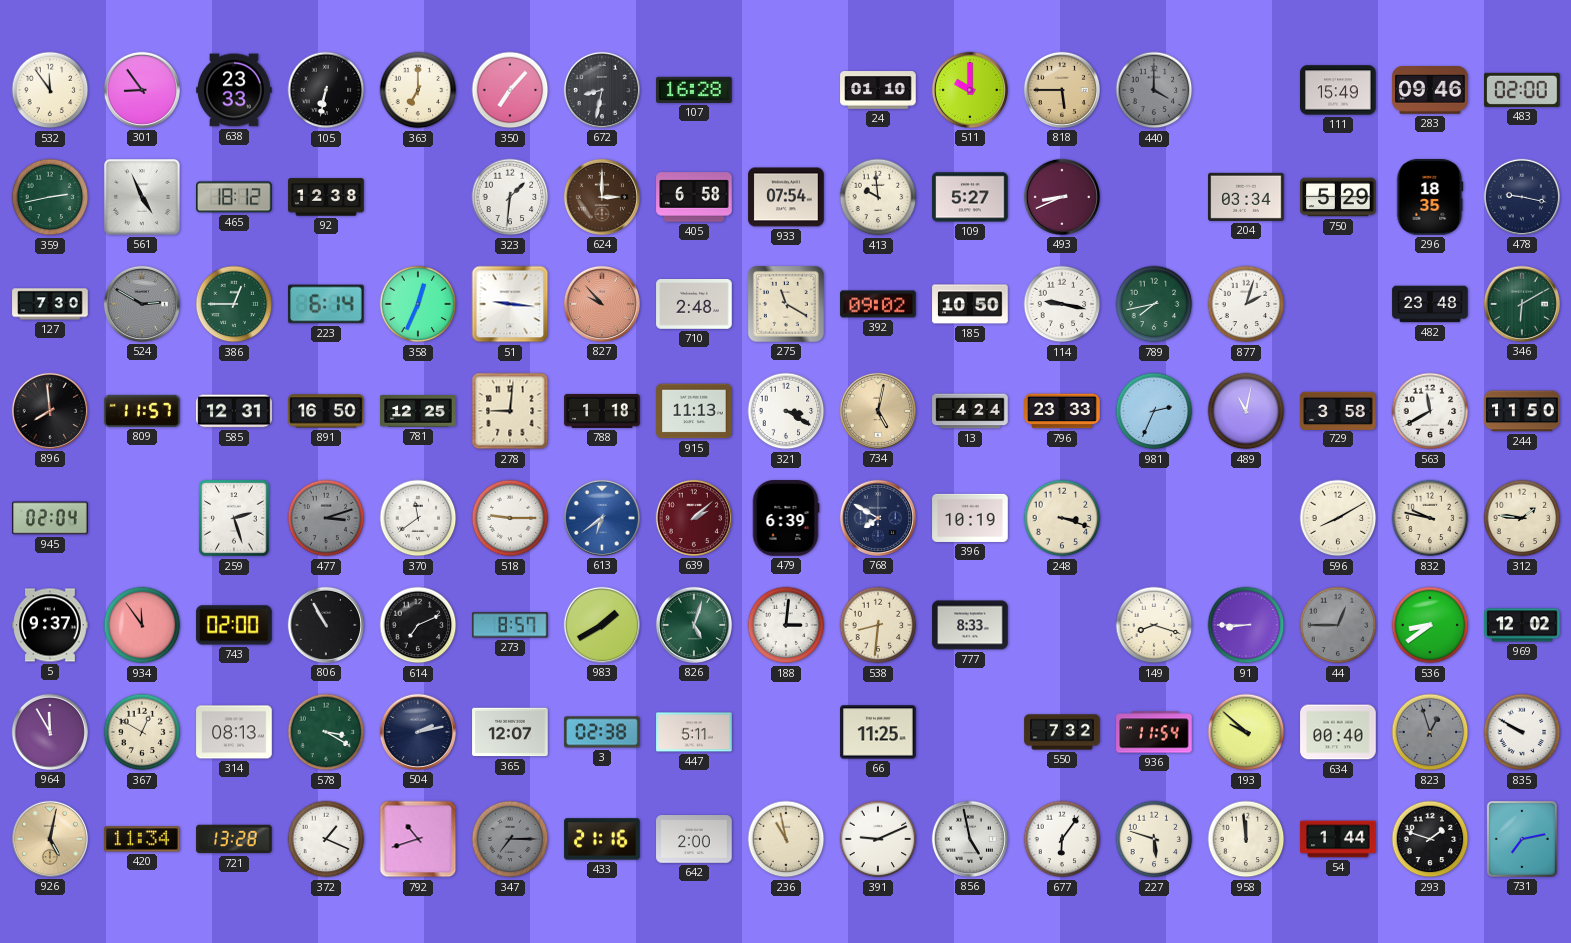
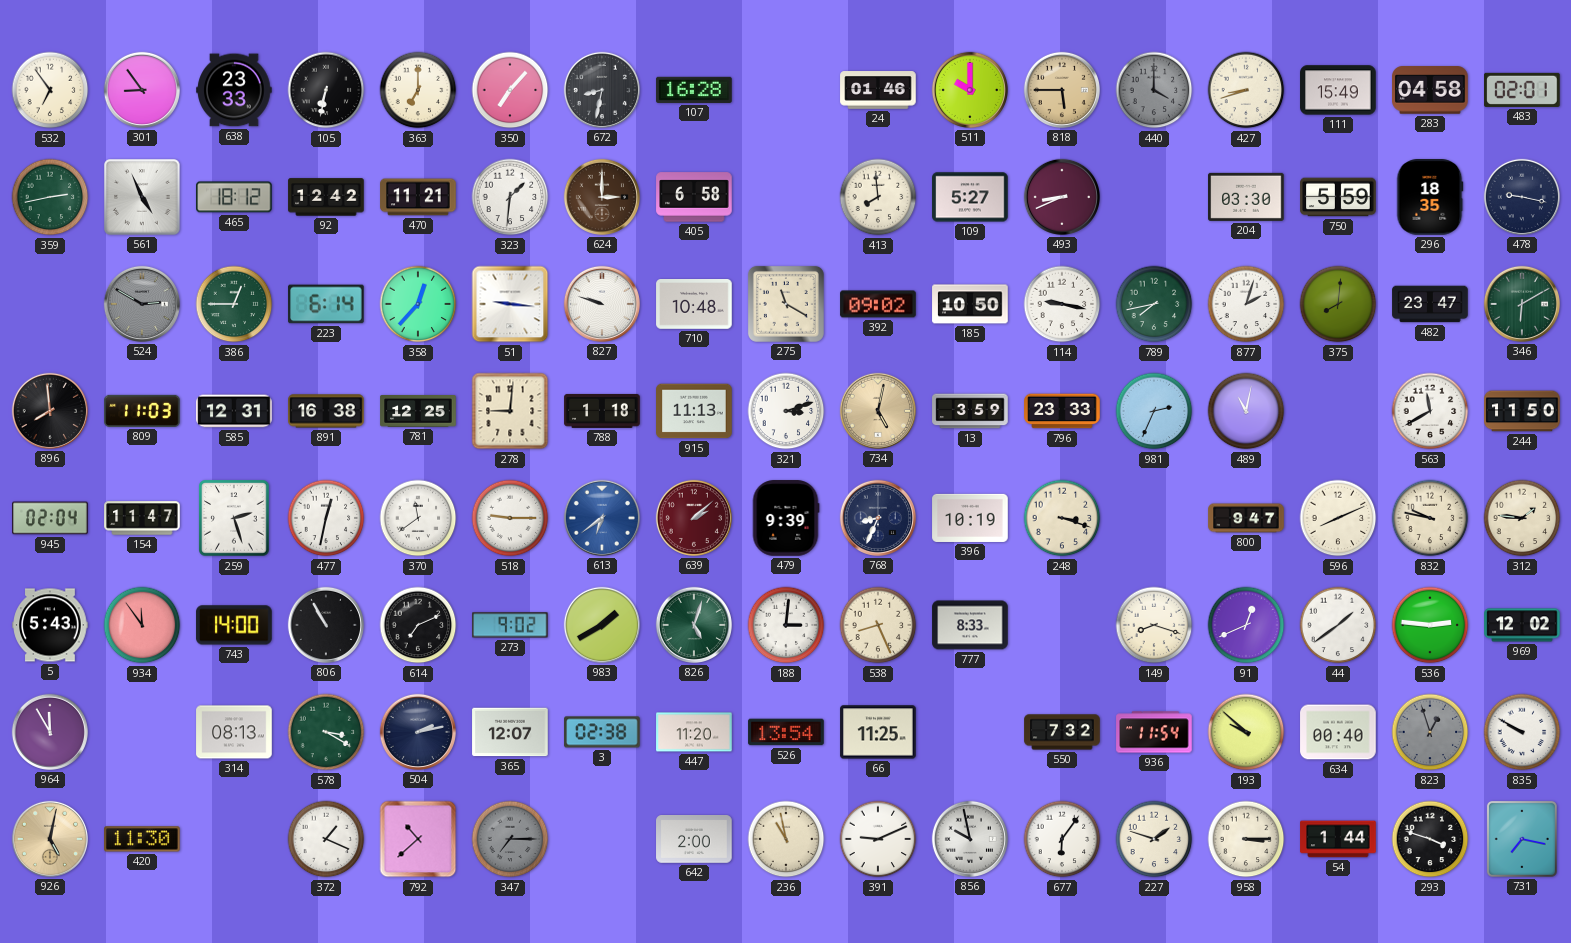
532: 11:54 -> 6:54 (50, 90)
24: 01:10 -> 01:46 (878, 90)
427: none -> 8:42 (1246, 90)
283: 09:46 -> 04:58 (1430, 90)
483: 02:00 -> 02:01 (1522, 90)
92: 12:38 -> 12:42 (326, 197)
470: none -> 11:21 (418, 197)
933: 07:54 -> none (786, 197)
413: 9:59 -> 7:59 (878, 197)
204: 03:34 -> 03:30 (1246, 197)
750: 5:29 -> 5:59 (1338, 197)
127: 7:30 -> none (50, 304)
358: 12:34 -> 12:37 (418, 304)
827: 9:53 -> 9:48 (602, 304)
827 dial: salmon -> white (602, 304)
710: 2:48 -> 10:48 (694, 305)
375: none -> 8:01 (1338, 304)
482: 23:48 -> 23:47 (1430, 304)
809: 11:57 -> 11:03 (142, 411)
891: 16:50 -> 16:38 (326, 411)
321: 3:20 -> 3:12 (786, 411)
13: 4:24 -> 3:59 (970, 411)
729: 3:58 -> none (1338, 410)
154: none -> 11:47 (142, 518)
477: 3:12 -> 12:32 (326, 518)
477 dial: grey -> white (326, 518)
479: 6:39 -> 9:39 (786, 518)
768: 7:50 -> 8:34 (878, 518)
800: none -> 9:47 (1246, 518)
596: 8:10 -> 8:11 (1338, 518)
5: 9:37 -> 5:43 (50, 625)
743: 02:00 -> 14:00 (234, 625)
273: 8:57 -> 9:02 (510, 625)
538: 8:31 -> 8:26 (878, 625)
91: 8:45 -> 12:41 (1246, 625)
44: 12:45 -> 1:39 (1338, 625)
44 dial: grey -> white (1338, 625)
536: 8:39 -> 2:46 (1430, 625)
367: 12:50 -> none (142, 732)
447: 5:11 -> 11:20 (694, 732)
526: none -> 13:54 (786, 732)
420: 11:34 -> 11:30 (142, 839)
721: 13:28 -> none (234, 839)
792: 10:42 -> 10:38 (418, 839)
433: 21:16 -> none (602, 839)
856: 4:58 -> 9:58 (970, 839)
227: 5:48 -> 1:48 (1154, 839)
958: 11:59 -> 3:15 (1246, 839)
293: 1:48 -> 3:48 (1430, 839)
731: 7:13 -> 7:17 (1522, 839)
